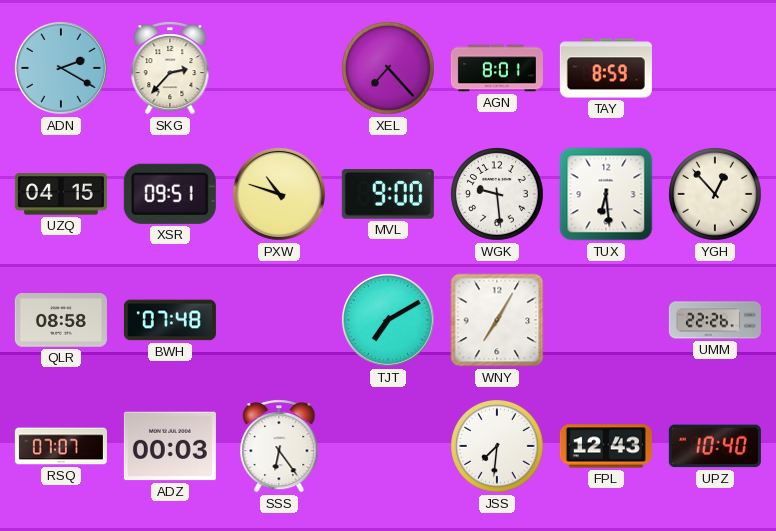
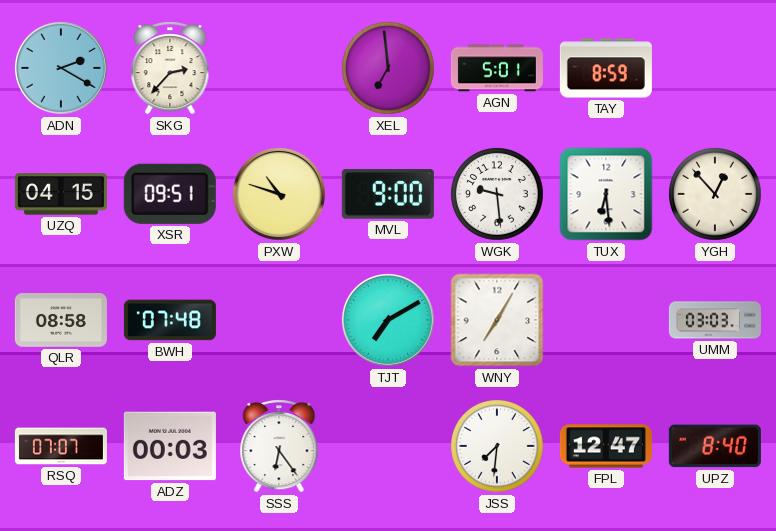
XEL: 7:23 -> 6:59 (388, 68)
AGN: 8:01 -> 5:01 (497, 68)
UMM: 22:26 -> 03:03 (715, 320)
FPL: 12:43 -> 12:47 (606, 446)
UPZ: 10:40 -> 8:40 (715, 446)
